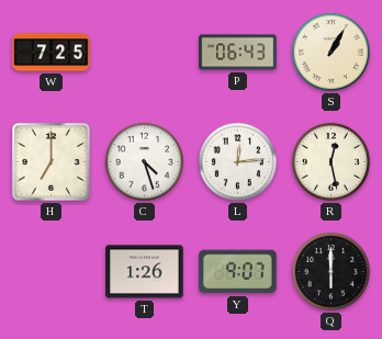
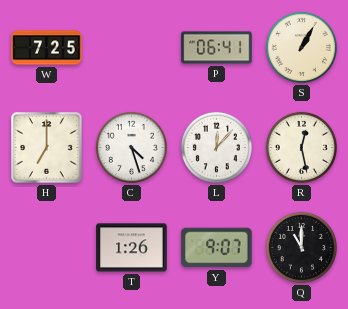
P: 06:43 -> 06:41 (217, 48)
L: 12:14 -> 12:07 (216, 147)
Q: 6:00 -> 11:00 (301, 247)
